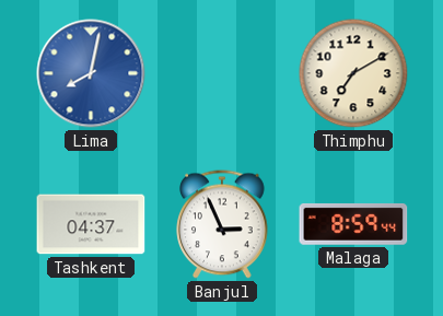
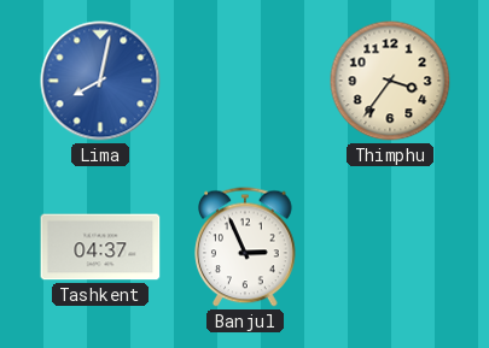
Thimphu: 7:10 -> 3:36 (390, 81)
Malaga: 8:59 -> none (353, 224)
